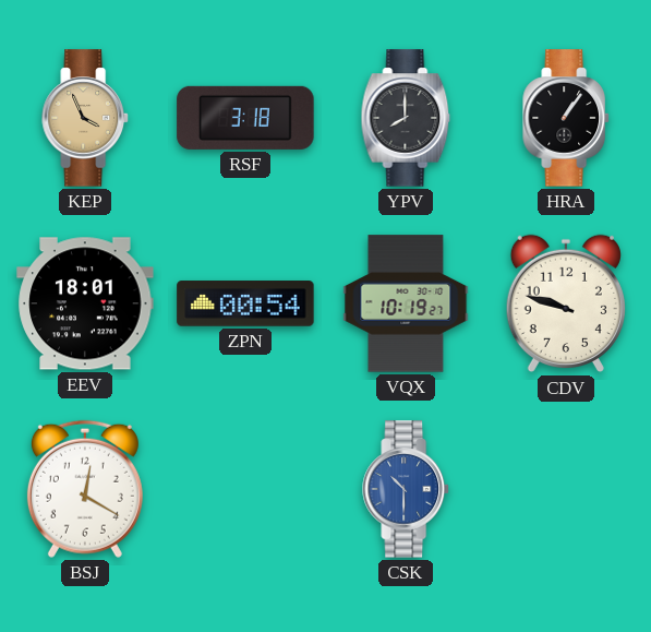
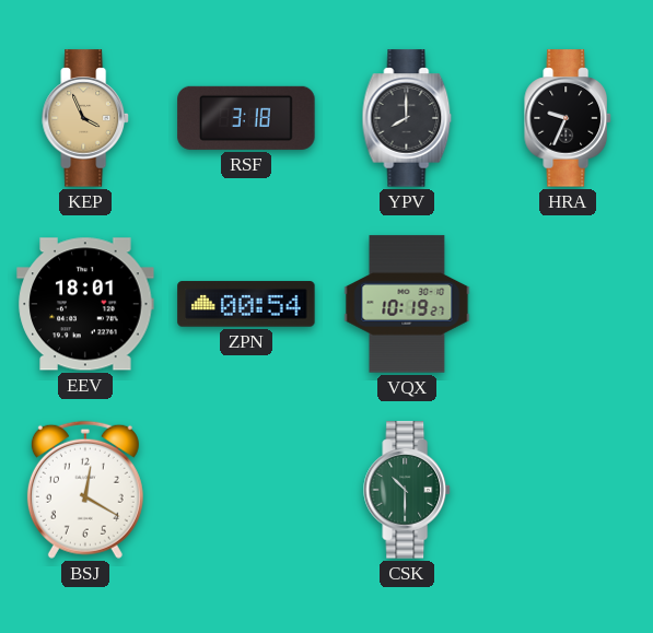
HRA: 1:06 -> 9:34 (568, 118)
CDV: 9:48 -> none (566, 303)
CSK dial: blue -> green (407, 490)
